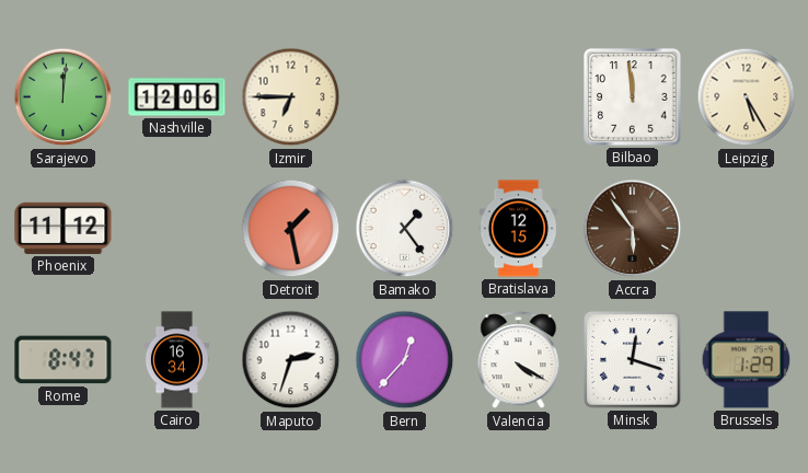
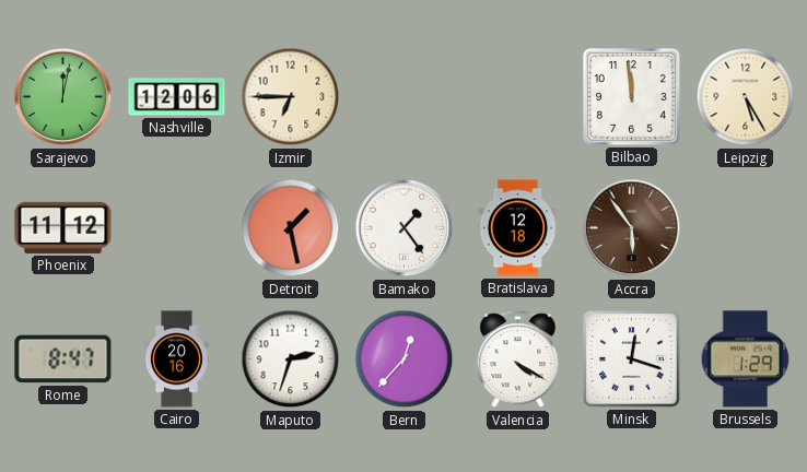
Sarajevo: 12:01 -> 12:02 (63, 97)
Bratislava: 12:15 -> 12:18 (518, 228)
Cairo: 16:34 -> 20:16 (176, 359)
